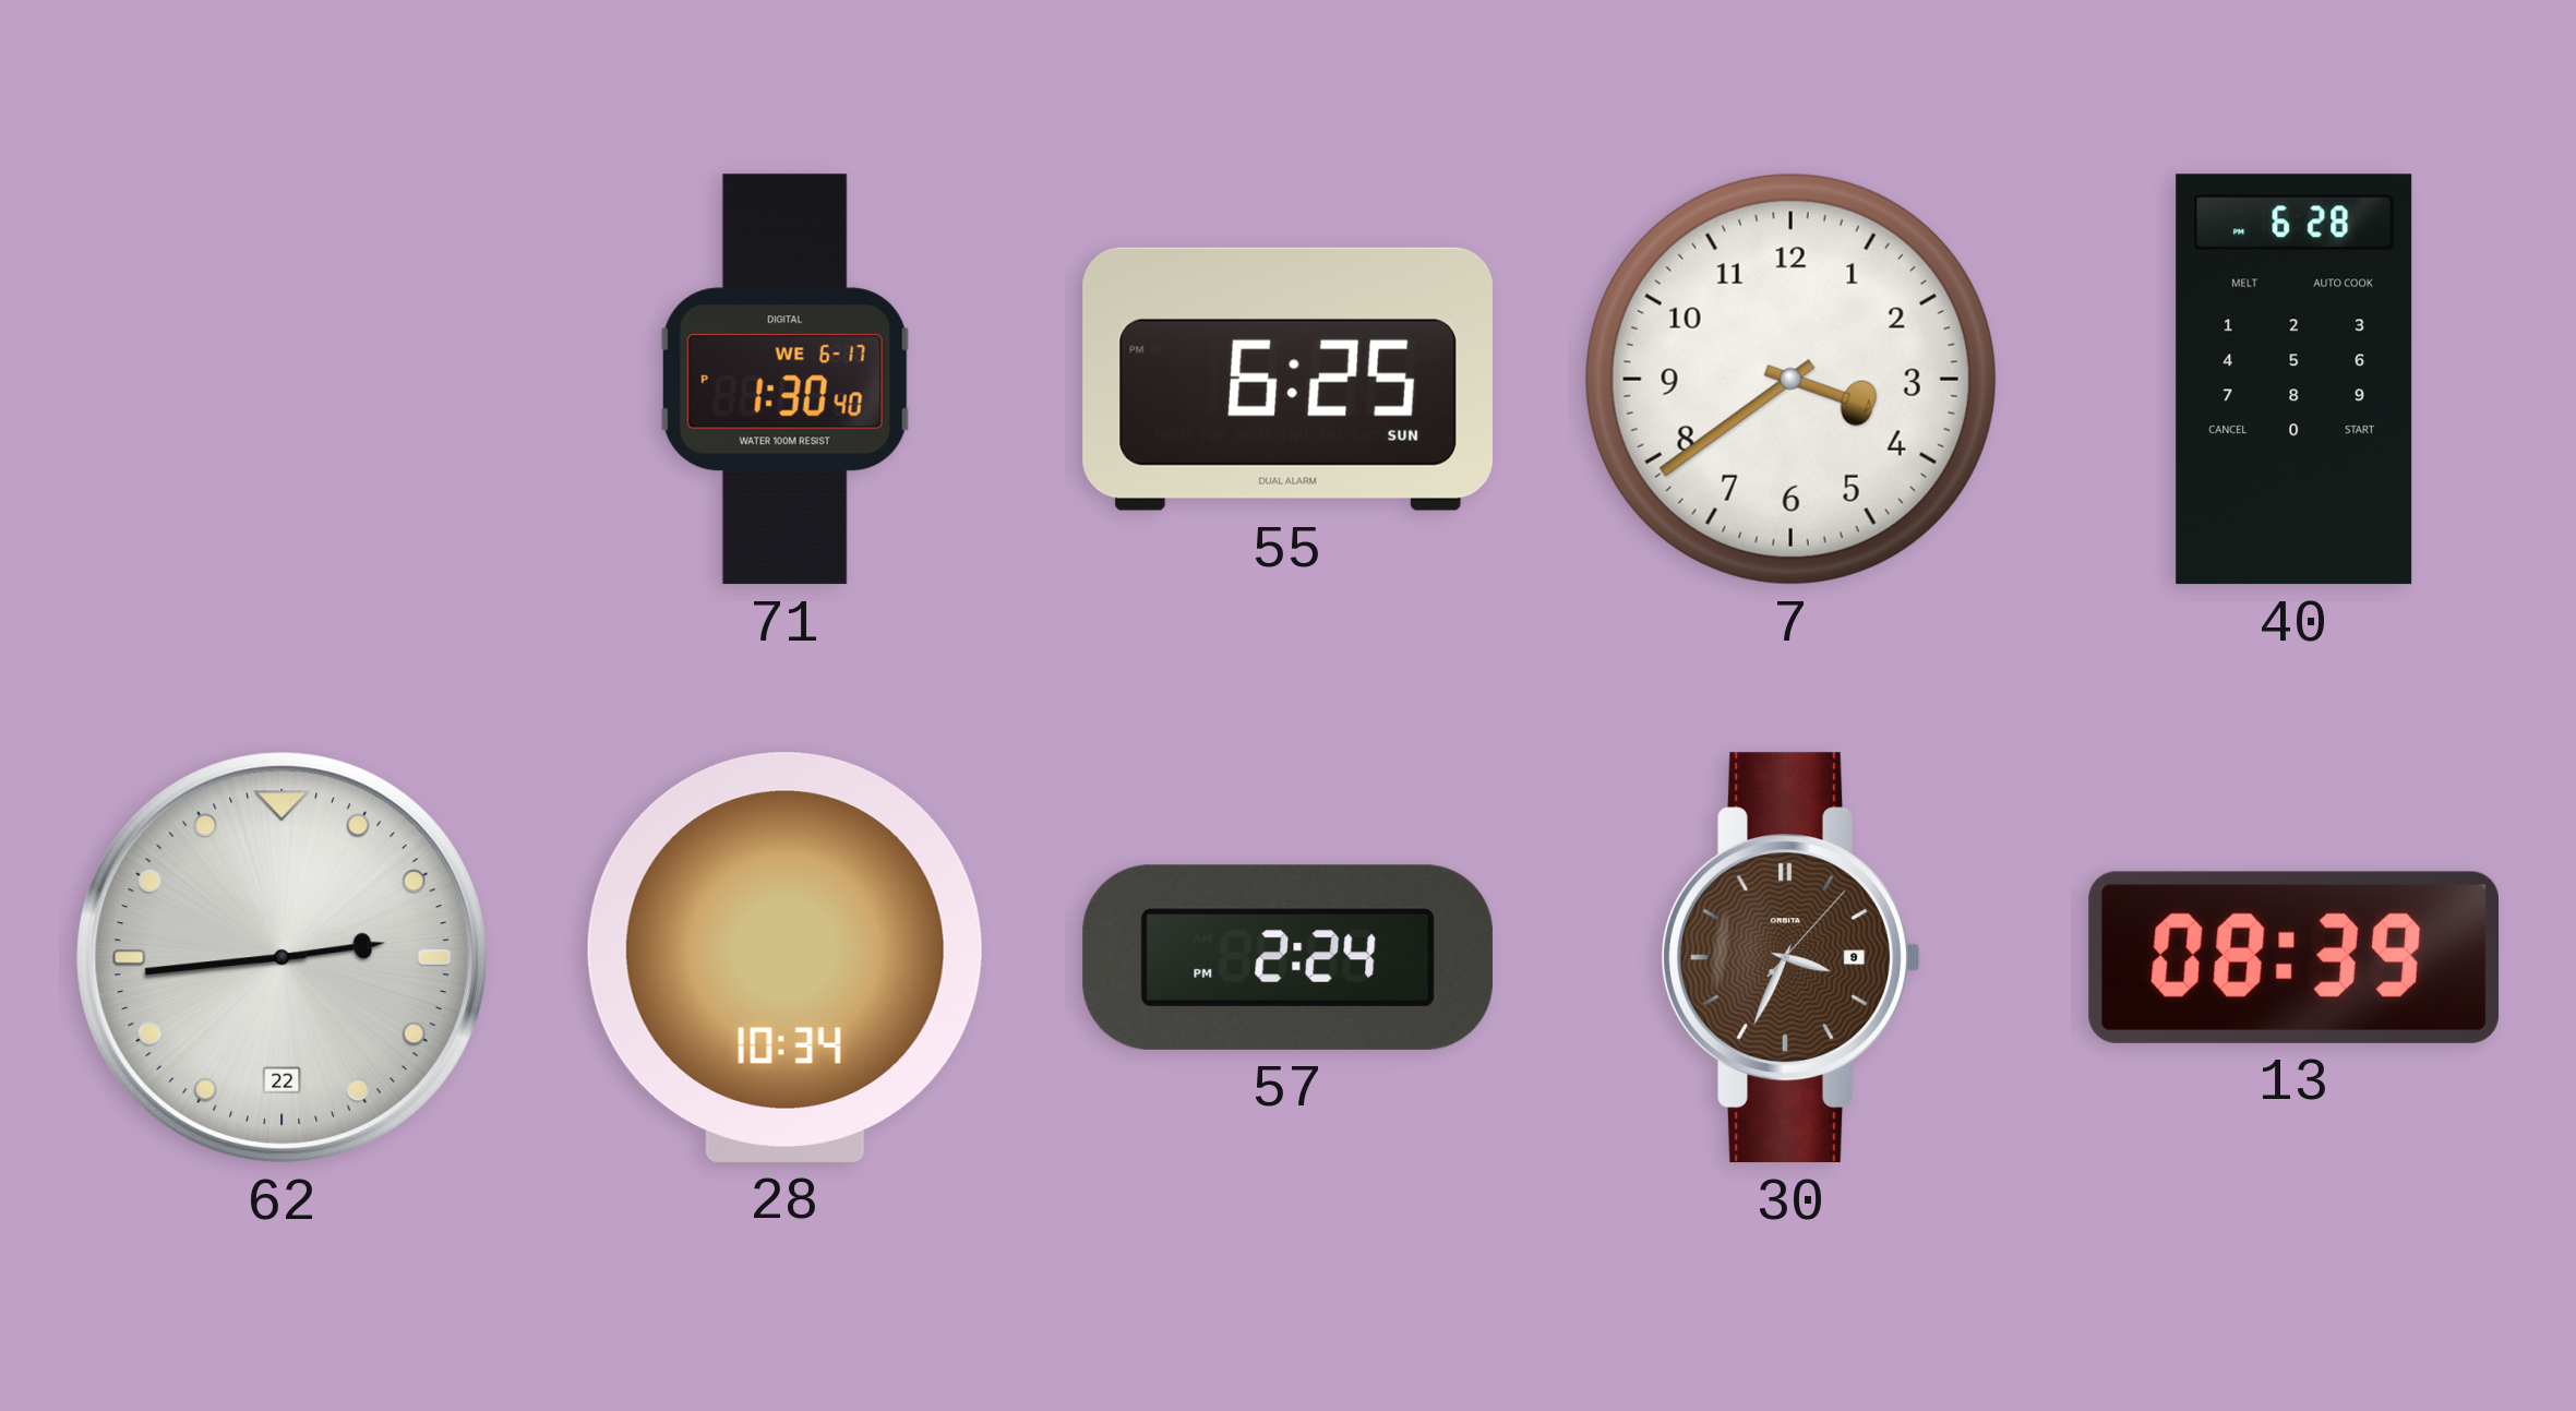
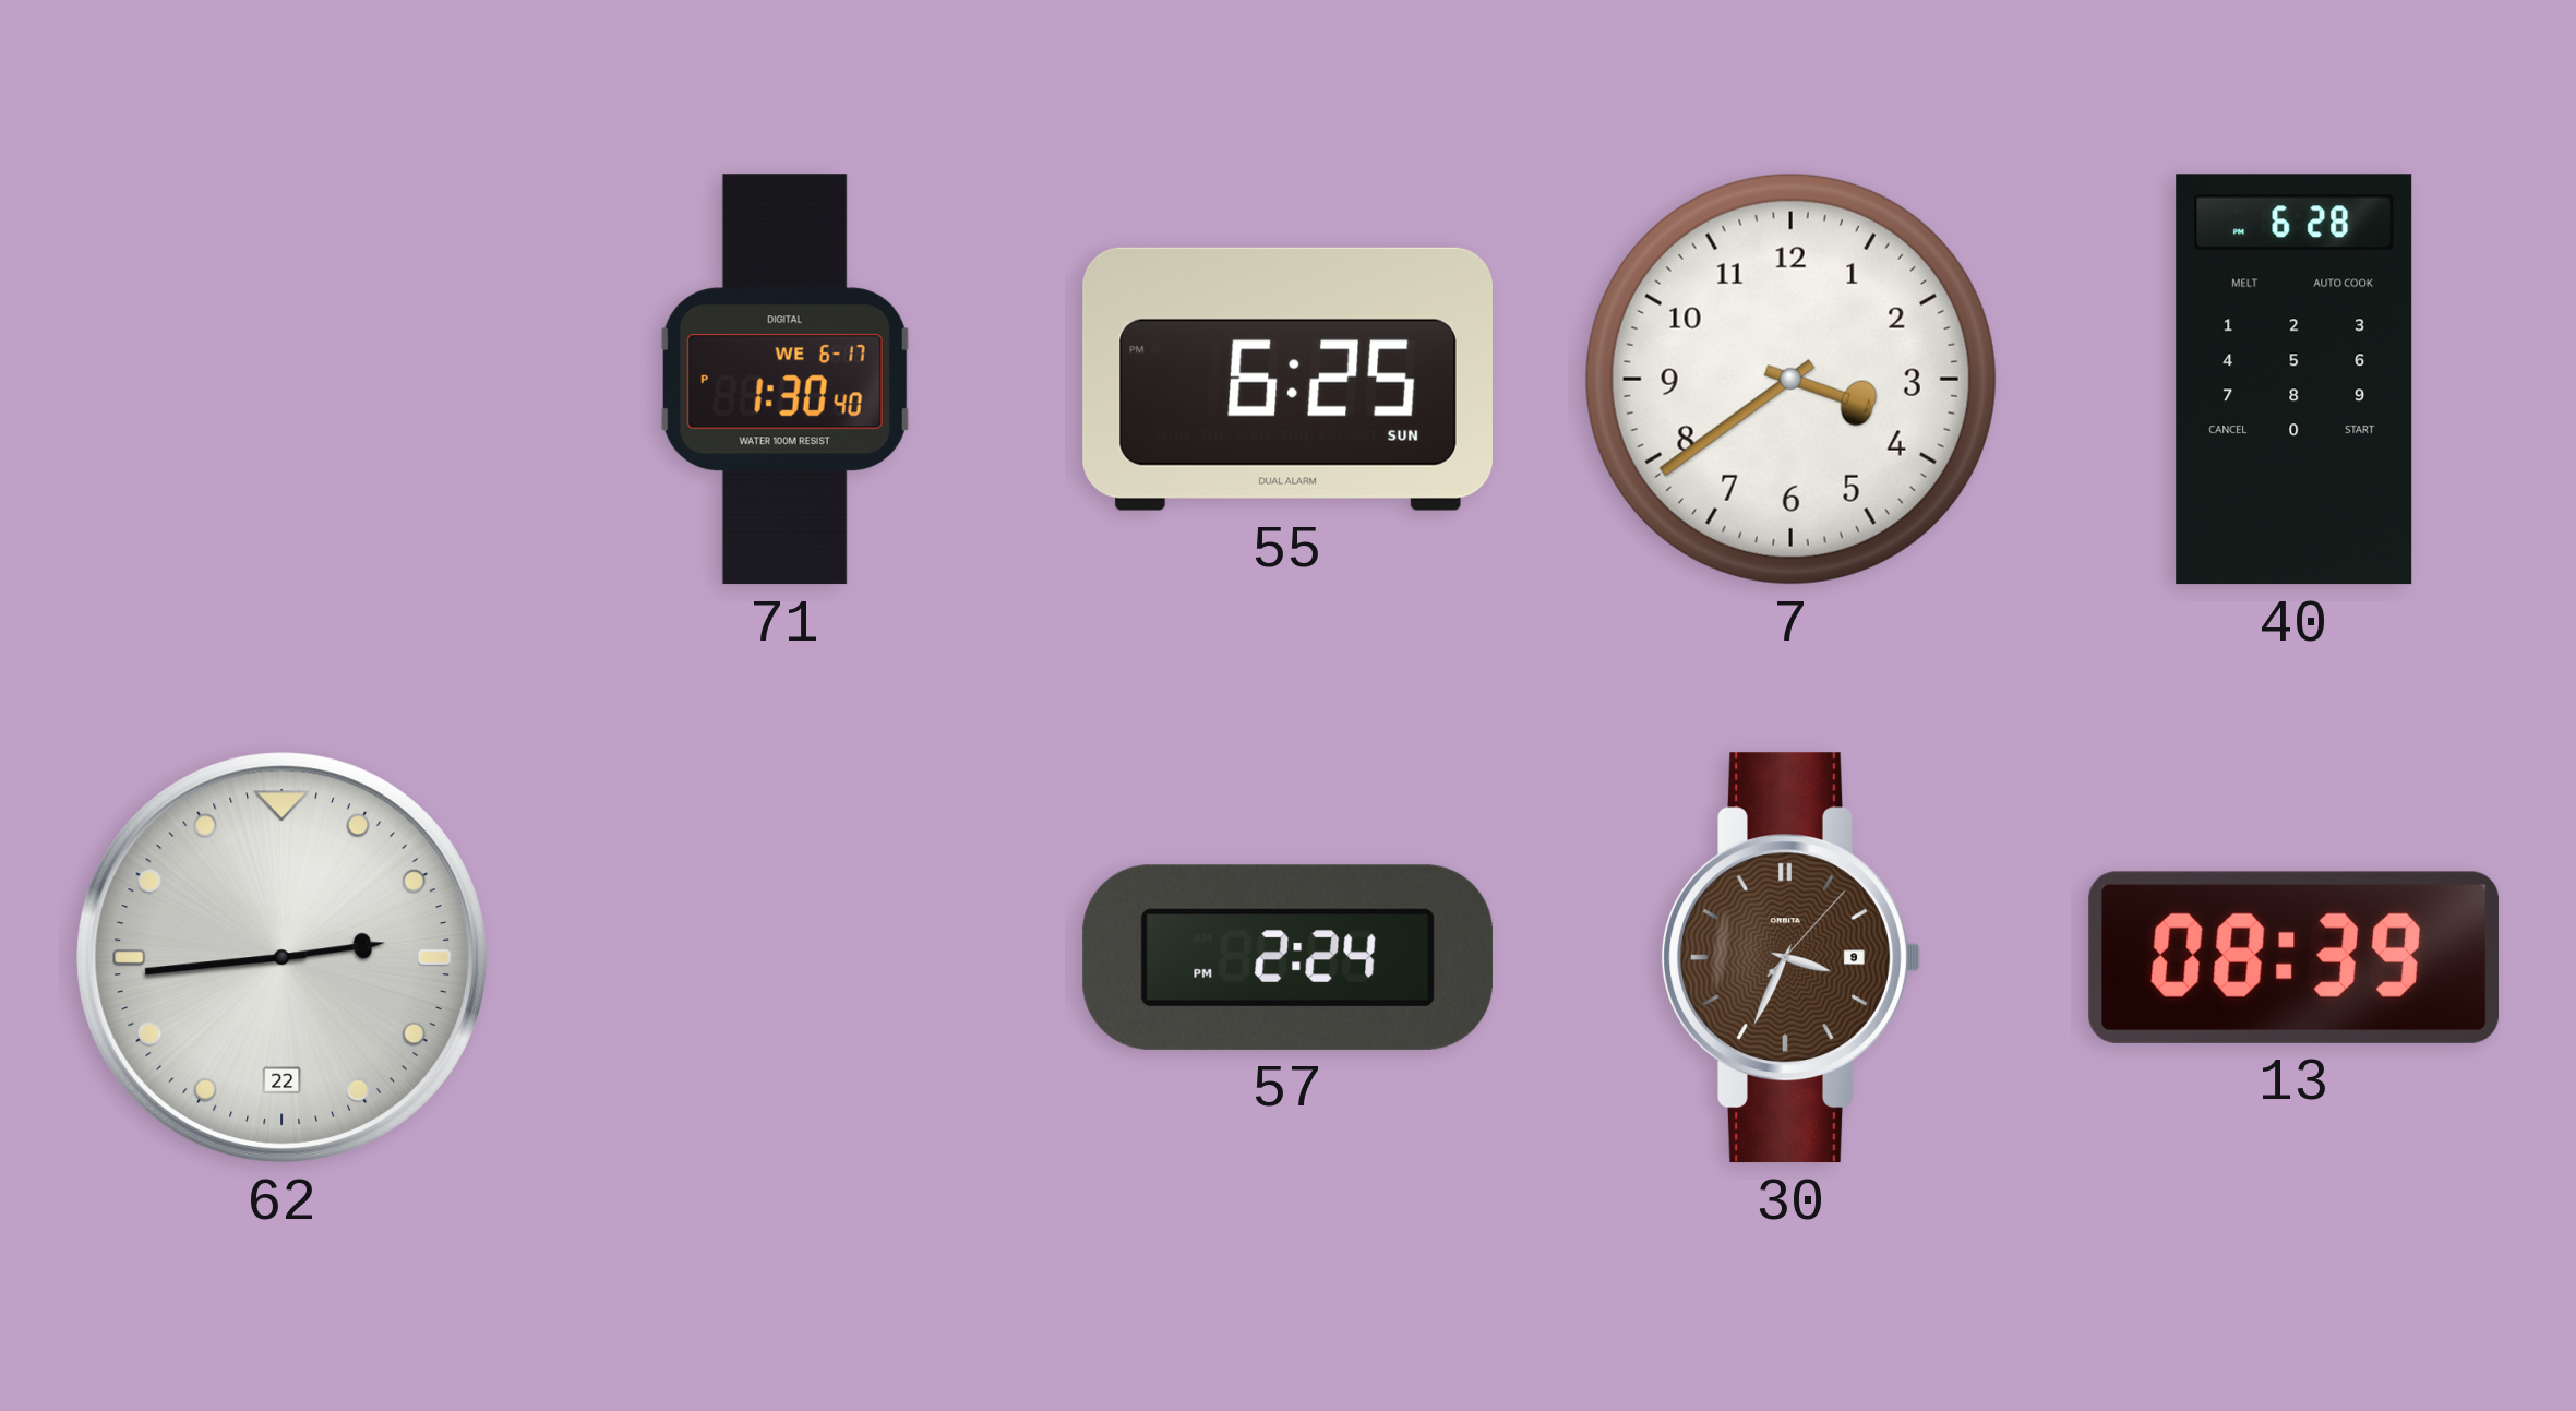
28: 10:34 -> none (784, 957)
